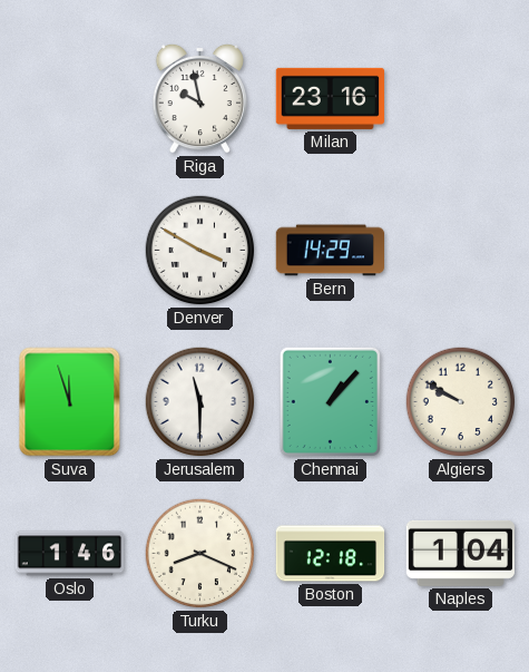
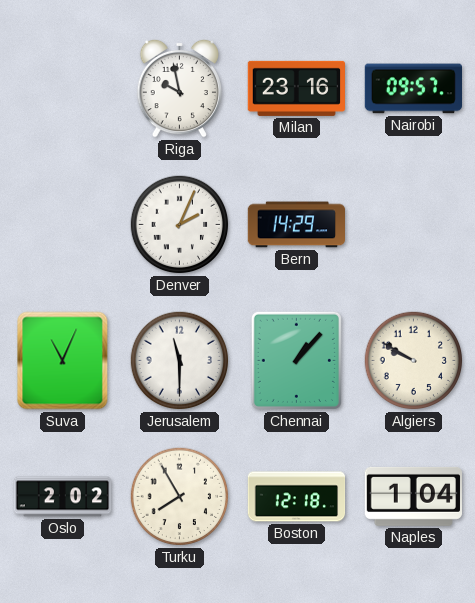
Nairobi: none -> 09:57 (413, 89)
Denver: 3:50 -> 2:04 (180, 225)
Suva: 11:57 -> 11:04 (63, 361)
Oslo: 1:46 -> 2:02 (63, 497)
Turku: 8:19 -> 7:55 (180, 497)
